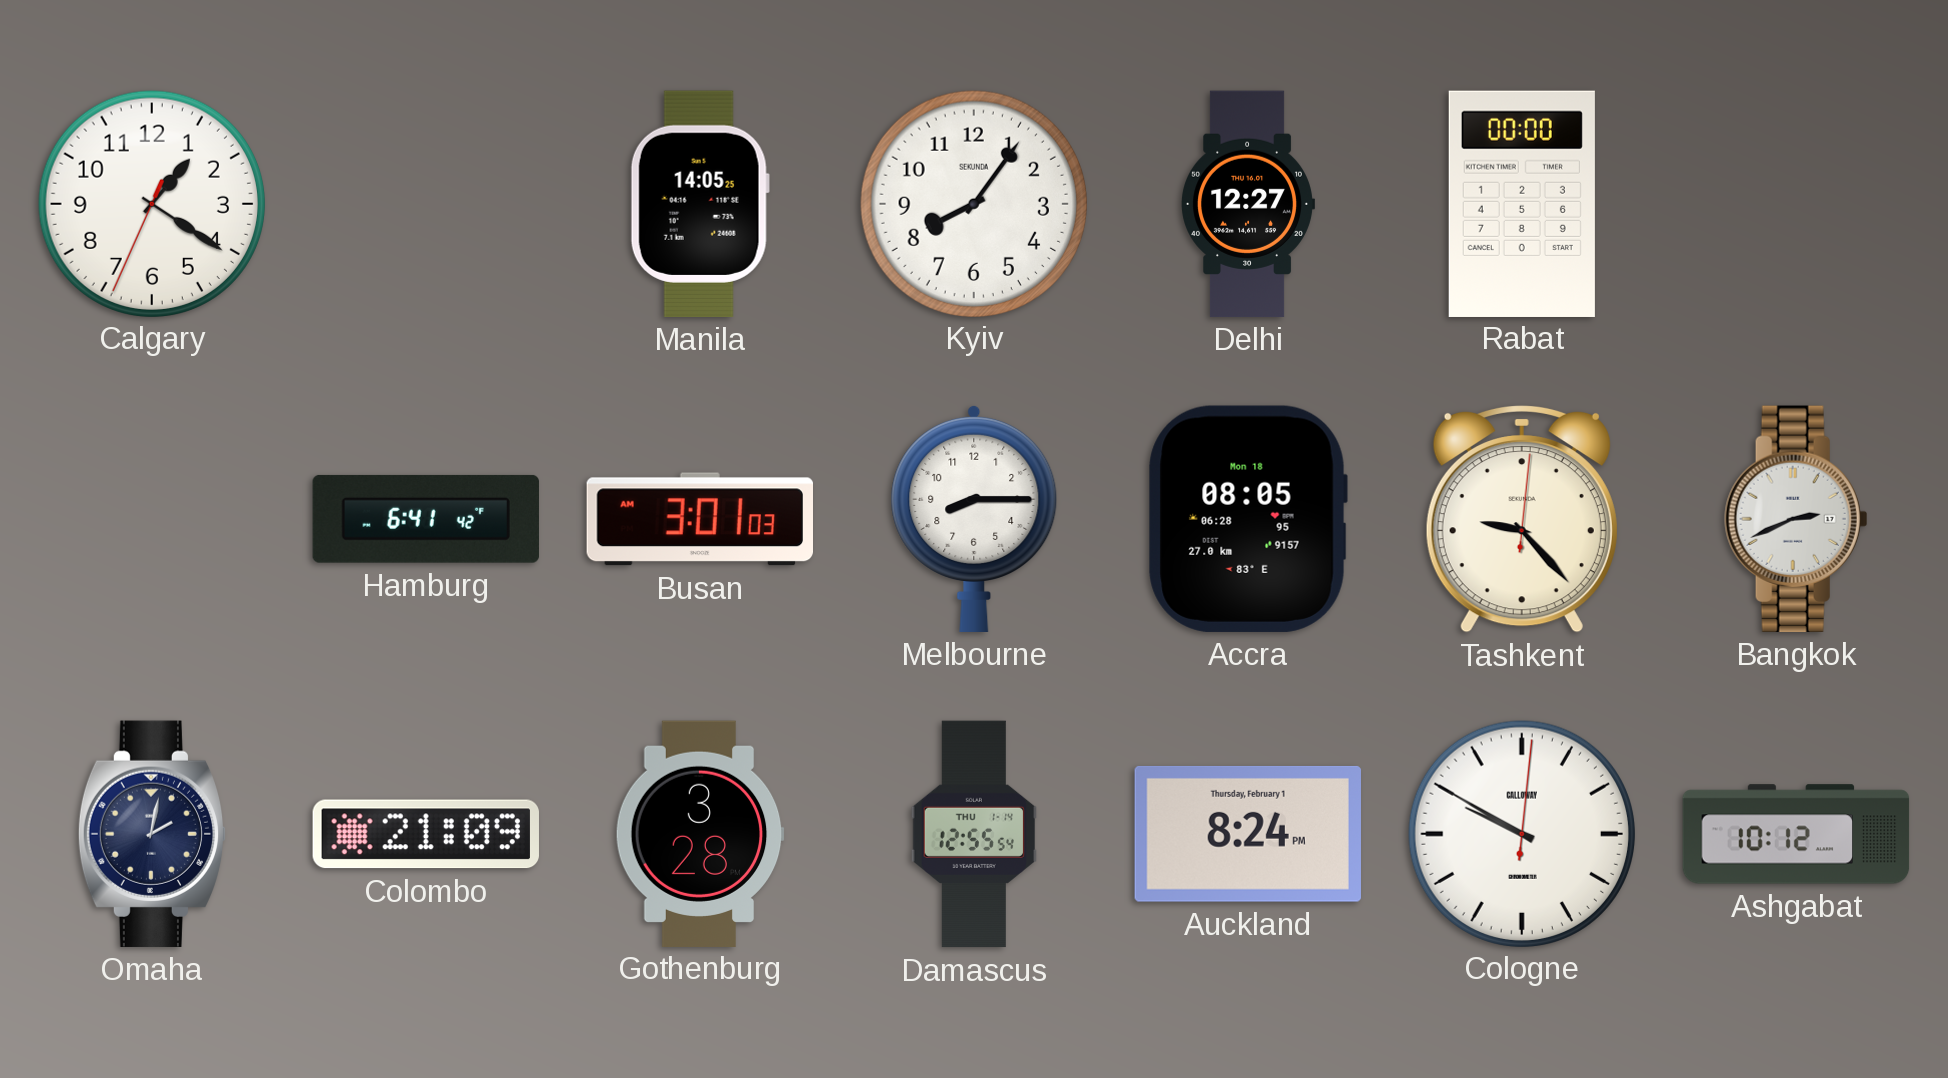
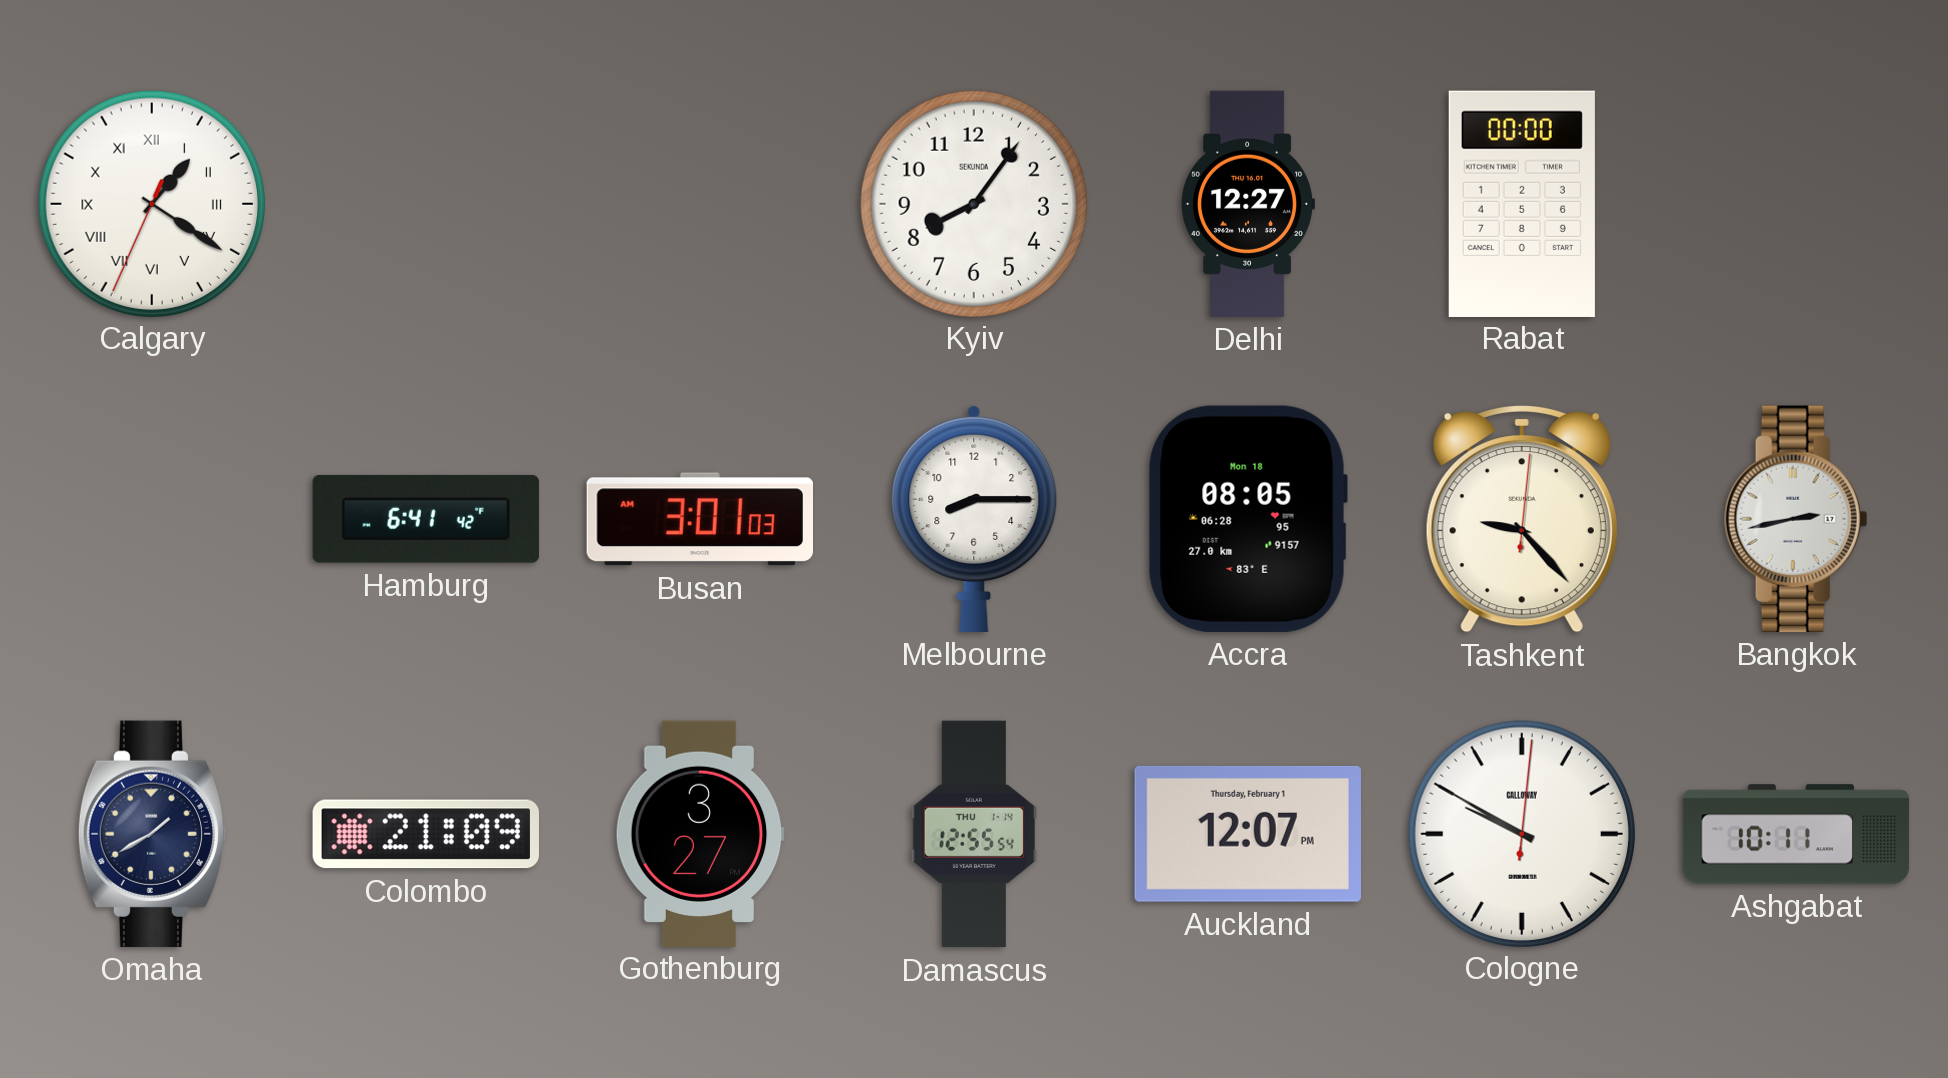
Calgary numerals: Arabic -> Roman (151, 203)
Manila: 14:05 -> none (700, 204)
Bangkok: 2:41 -> 2:43 (1796, 519)
Omaha: 2:02 -> 1:40 (152, 834)
Gothenburg: 3:28 -> 3:27 (700, 833)
Auckland: 8:24 -> 12:07 (1248, 834)
Ashgabat: 10:12 -> 10:11 (1796, 834)
